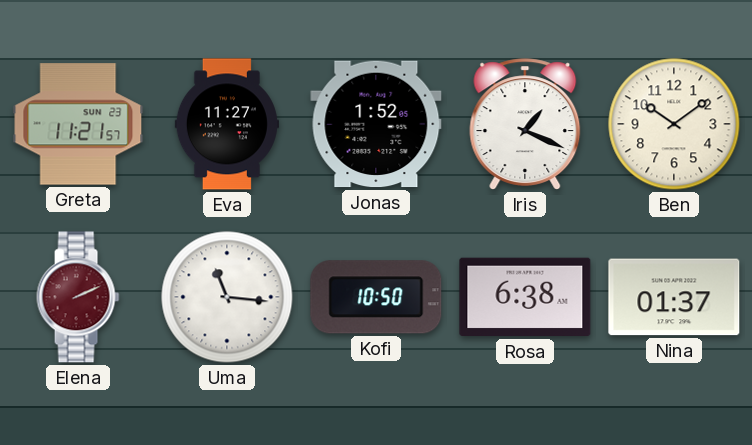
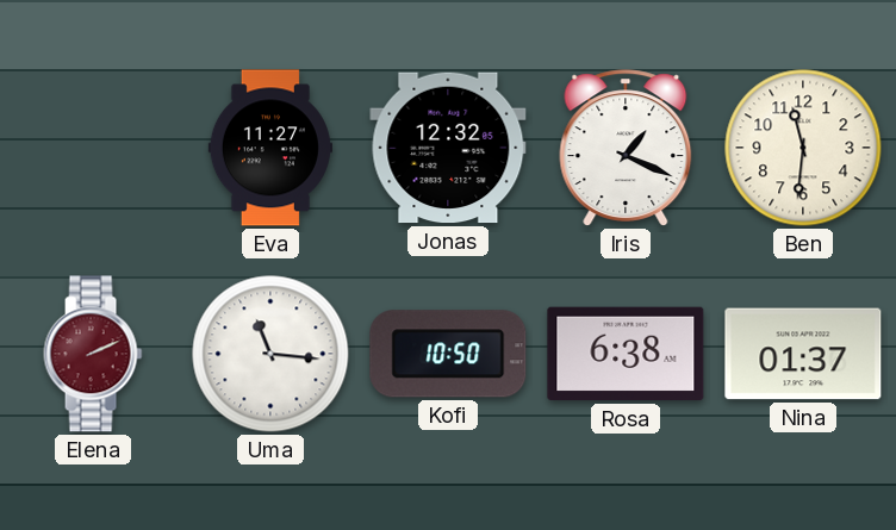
Greta: 11:21 -> none (78, 124)
Jonas: 1:52 -> 12:32 (448, 148)
Ben: 10:09 -> 11:31 (803, 148)
